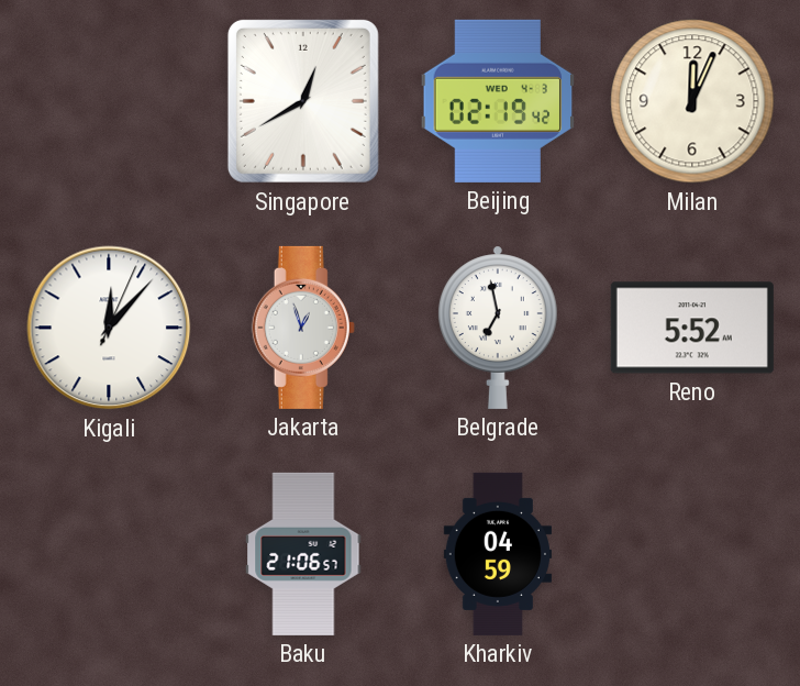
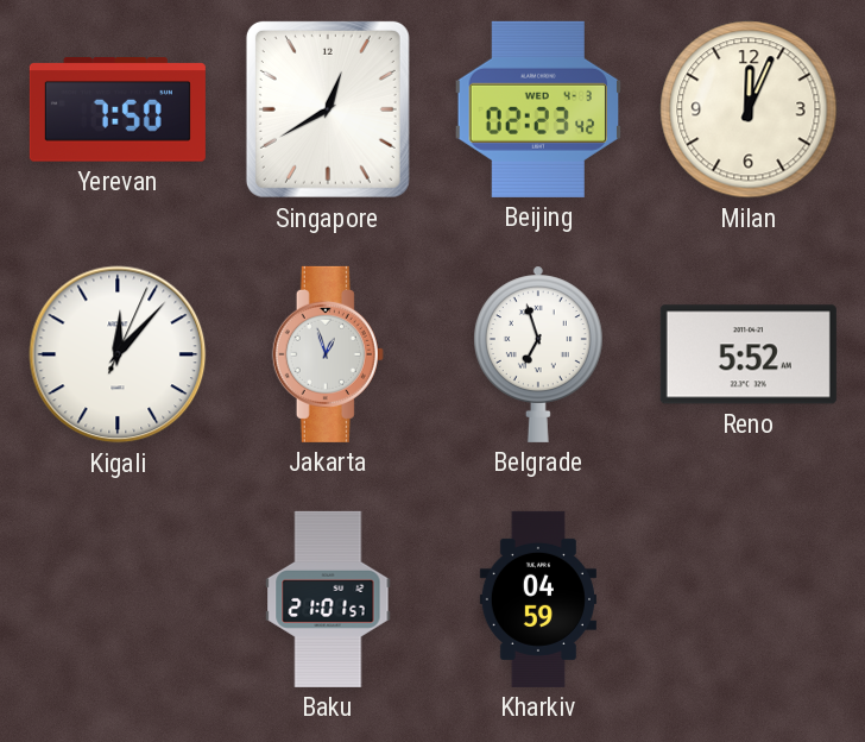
Yerevan: none -> 7:50 (118, 109)
Beijing: 02:19 -> 02:23 (538, 109)
Belgrade: 6:58 -> 6:57 (538, 354)
Baku: 21:06 -> 21:01 (328, 599)
